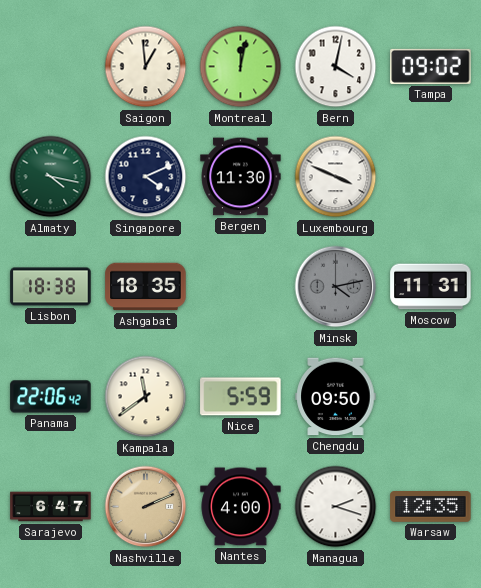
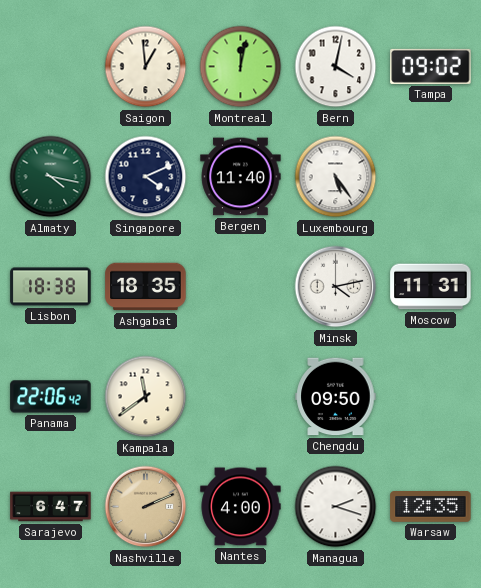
Bergen: 11:30 -> 11:40 (241, 177)
Luxembourg: 3:49 -> 5:24 (336, 177)
Minsk dial: grey -> white (336, 287)
Nice: 5:59 -> none (241, 397)
